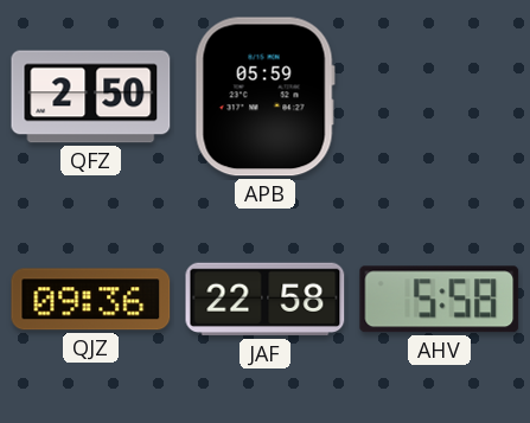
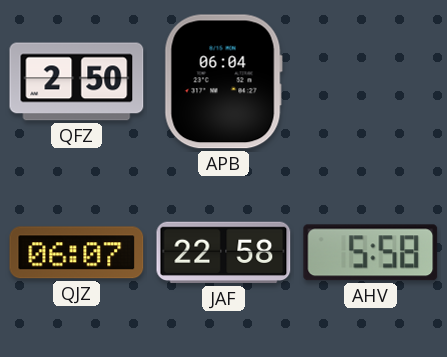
APB: 05:59 -> 06:04 (223, 82)
QJZ: 09:36 -> 06:07 (77, 253)
